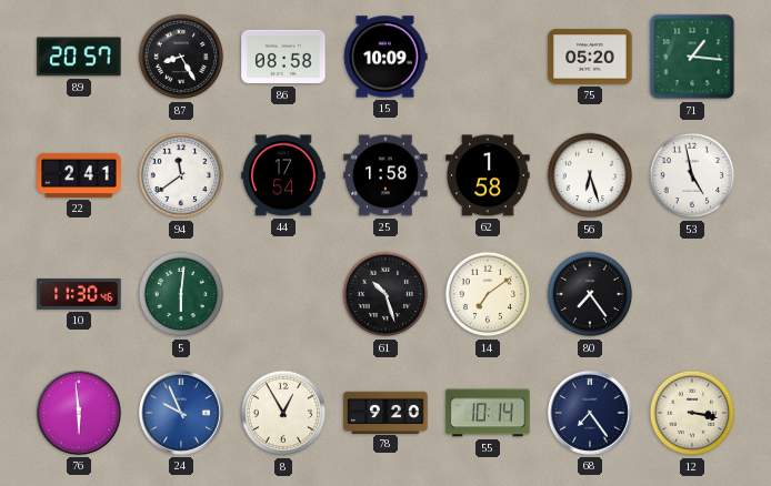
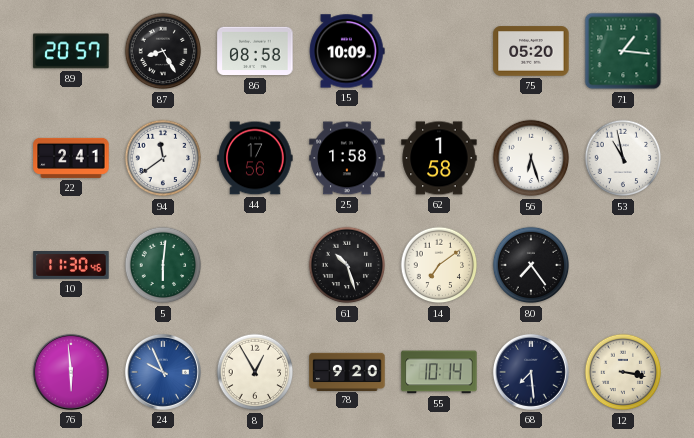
44: 17:54 -> 17:56 (255, 158)
53: 4:58 -> 10:58 (623, 158)
68: 7:24 -> 7:29 (531, 372)
